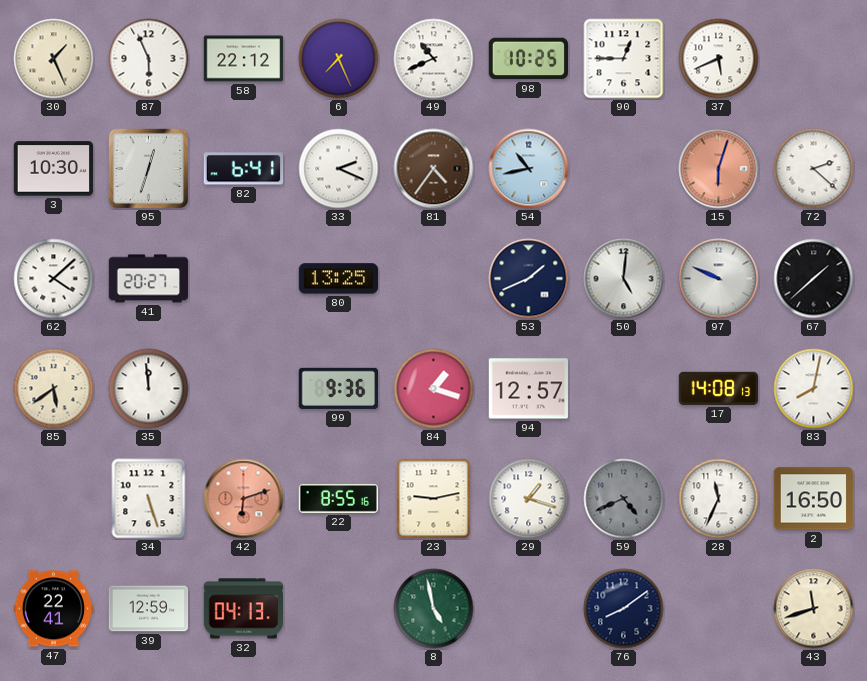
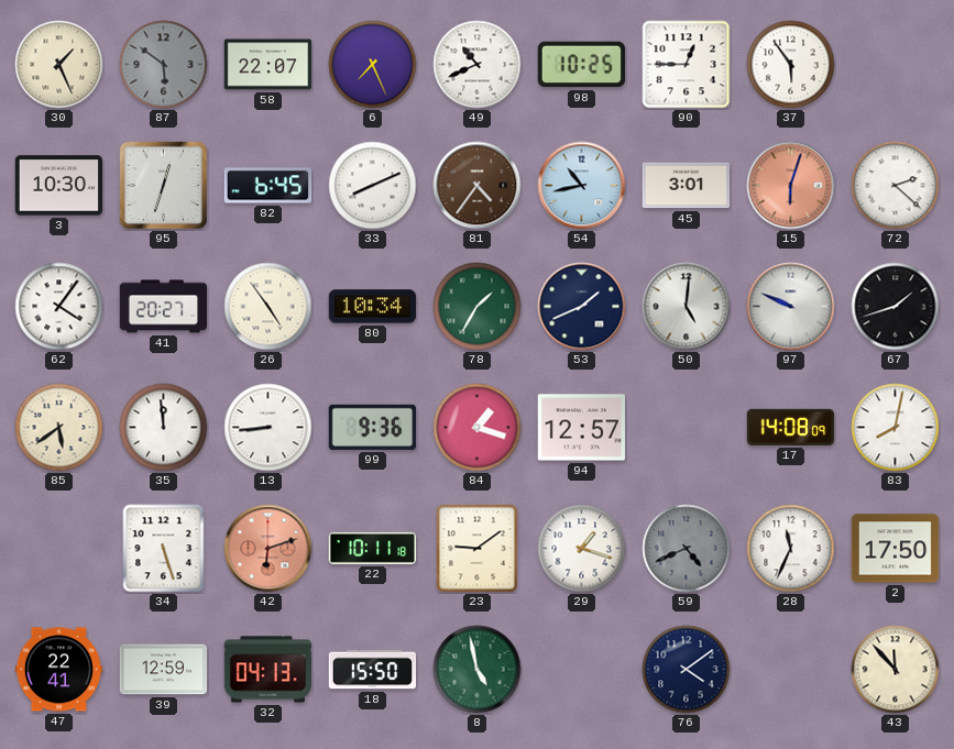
87: 5:56 -> 5:51 (164, 65)
87 dial: white -> grey (164, 65)
58: 22:12 -> 22:07 (268, 65)
37: 5:41 -> 5:54 (791, 65)
82: 6:41 -> 6:45 (268, 186)
33: 2:19 -> 8:11 (373, 186)
45: none -> 3:01 (687, 186)
62: 4:08 -> 4:06 (59, 307)
26: none -> 4:54 (268, 307)
80: 13:25 -> 10:34 (373, 307)
78: none -> 1:35 (478, 307)
67: 1:38 -> 1:42 (896, 307)
13: none -> 8:44 (268, 428)
17: 14:08:13 -> 14:08:09 (791, 427)
22: 8:55 -> 10:11 (373, 548)
23: 9:13 -> 9:09 (478, 549)
2: 16:50 -> 17:50 (896, 549)
18: none -> 15:50 (373, 670)
76: 8:09 -> 4:09 (687, 670)
43: 11:42 -> 11:53 (896, 670)
